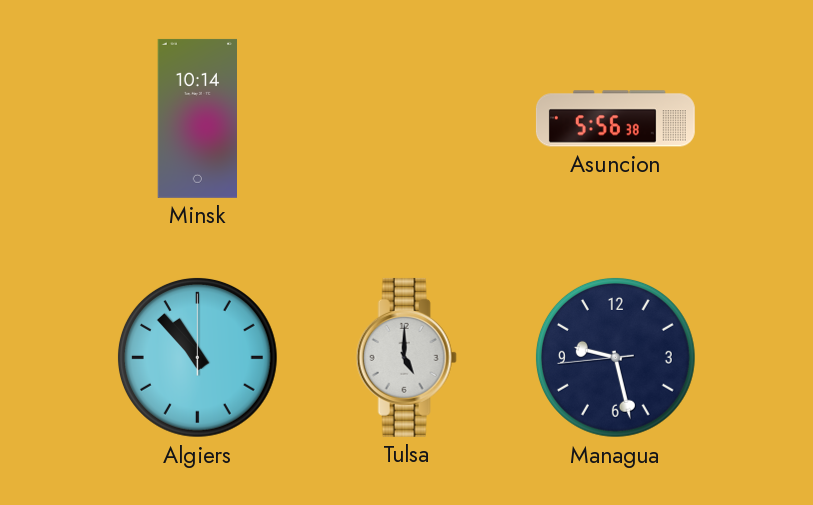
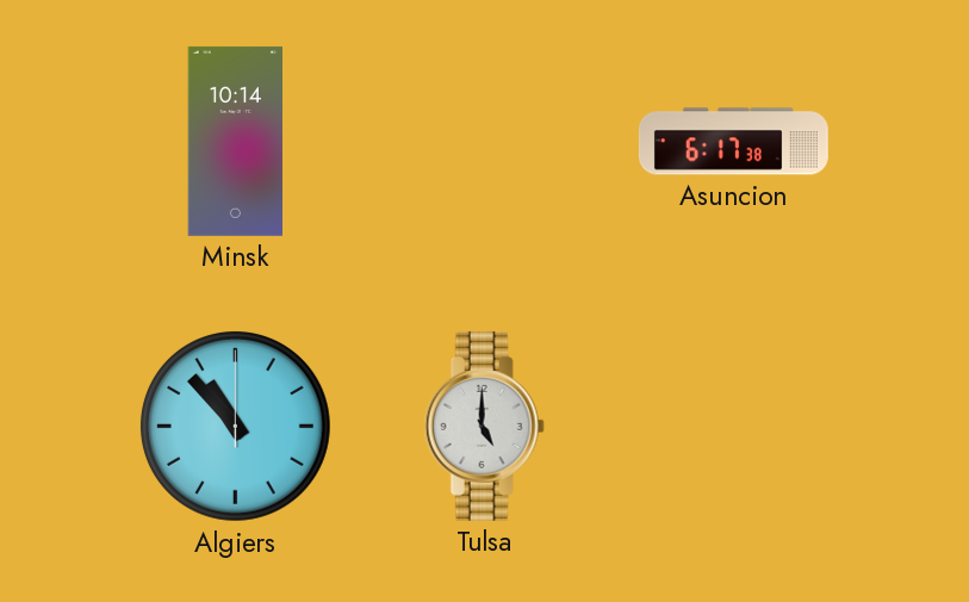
Asuncion: 5:56 -> 6:17 (733, 142)
Managua: 9:27 -> none (615, 357)
